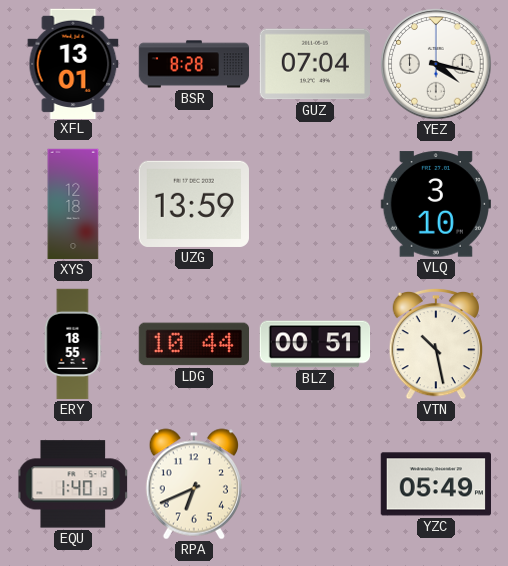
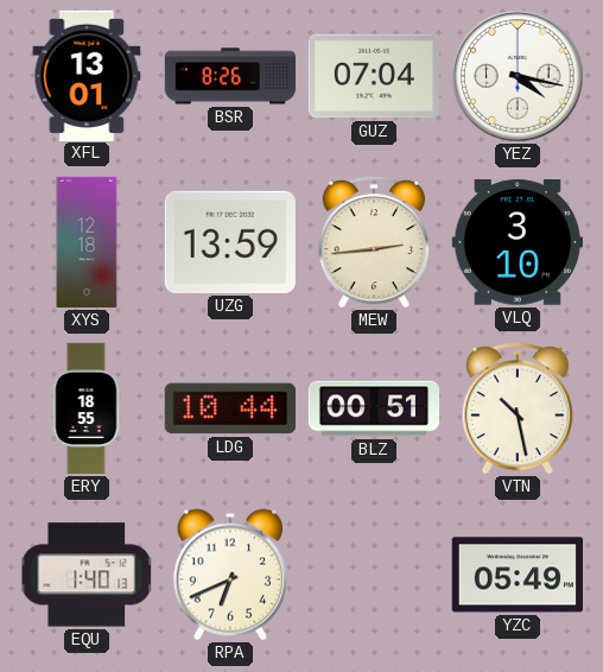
BSR: 8:28 -> 8:26 (230, 76)
MEW: none -> 2:44 (373, 242)
